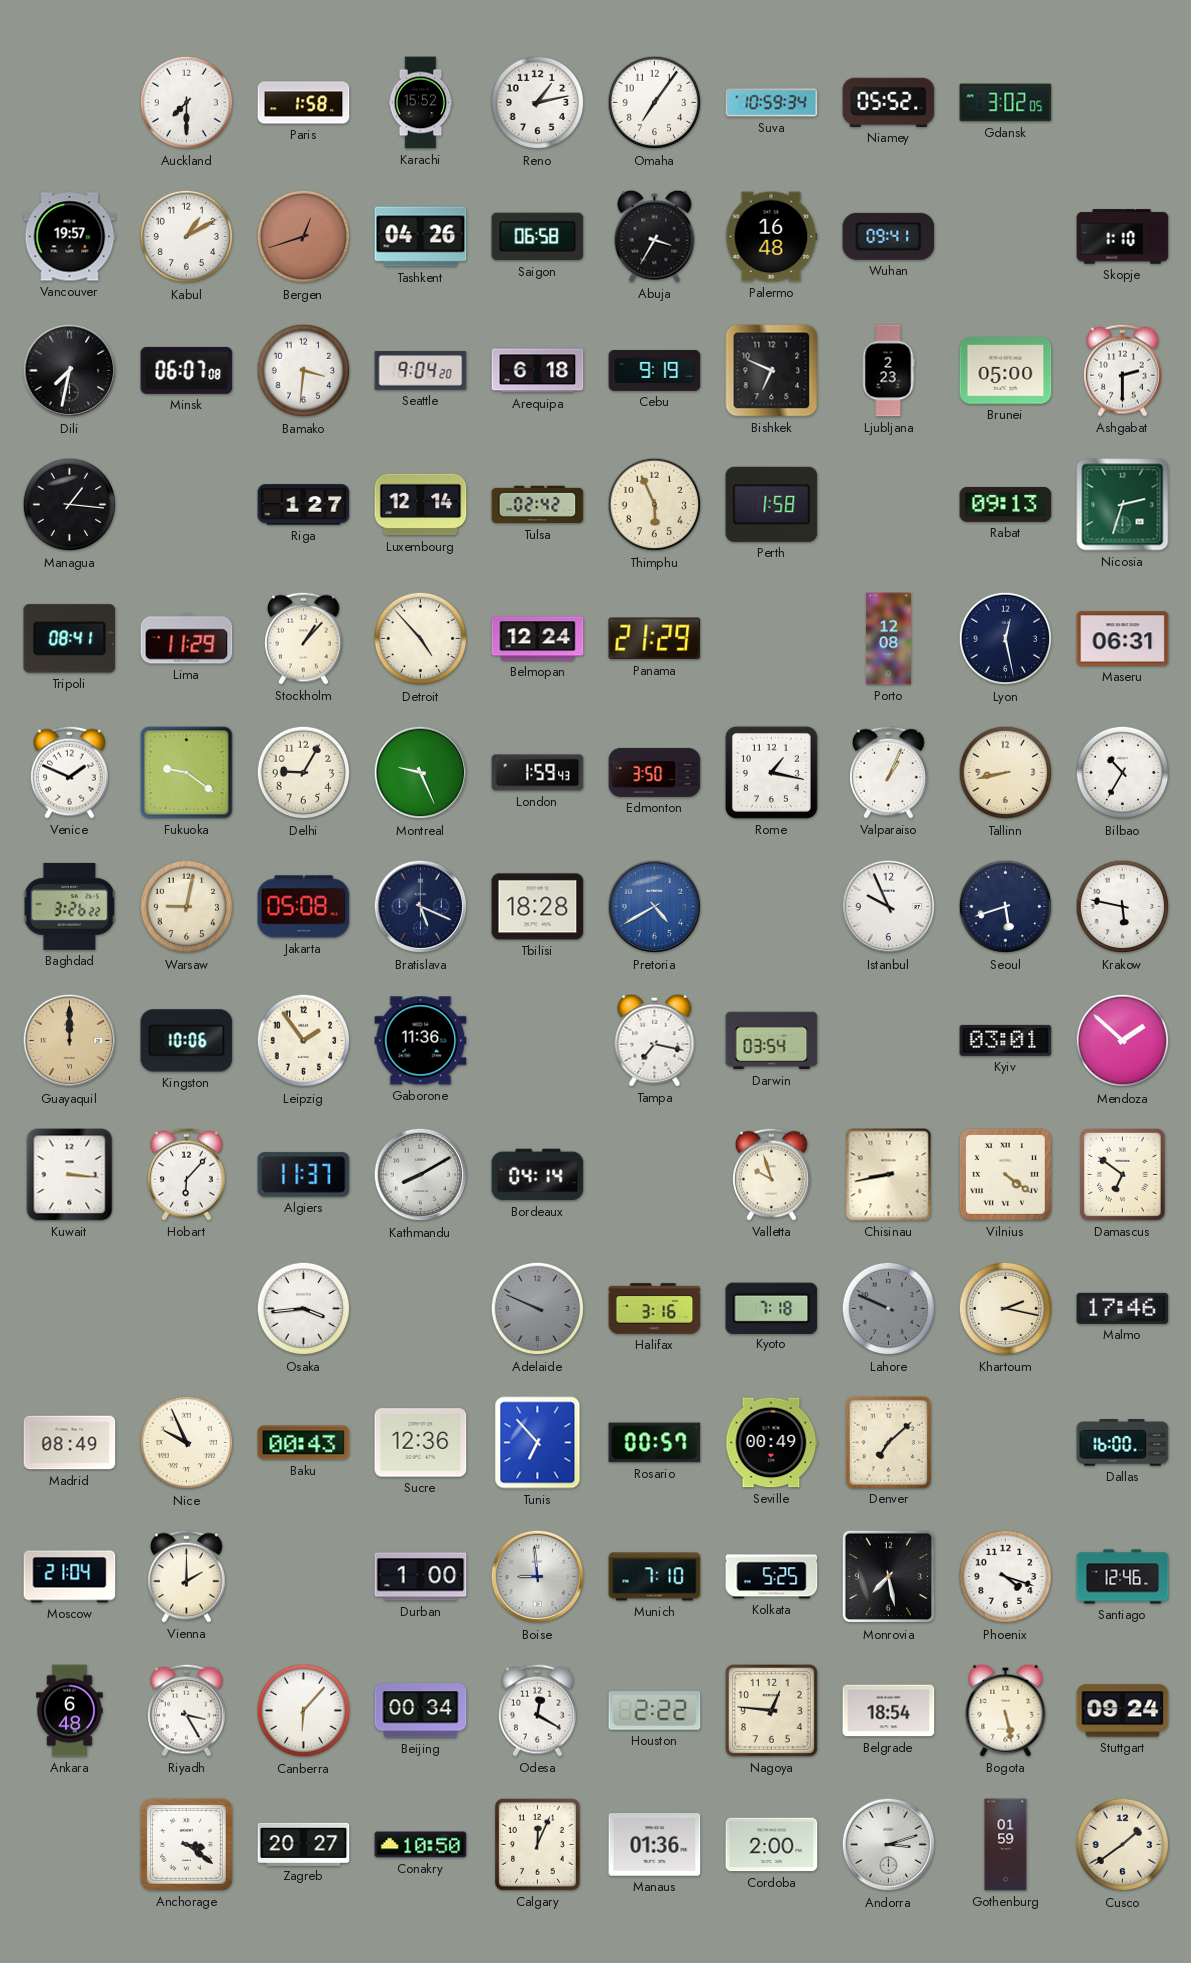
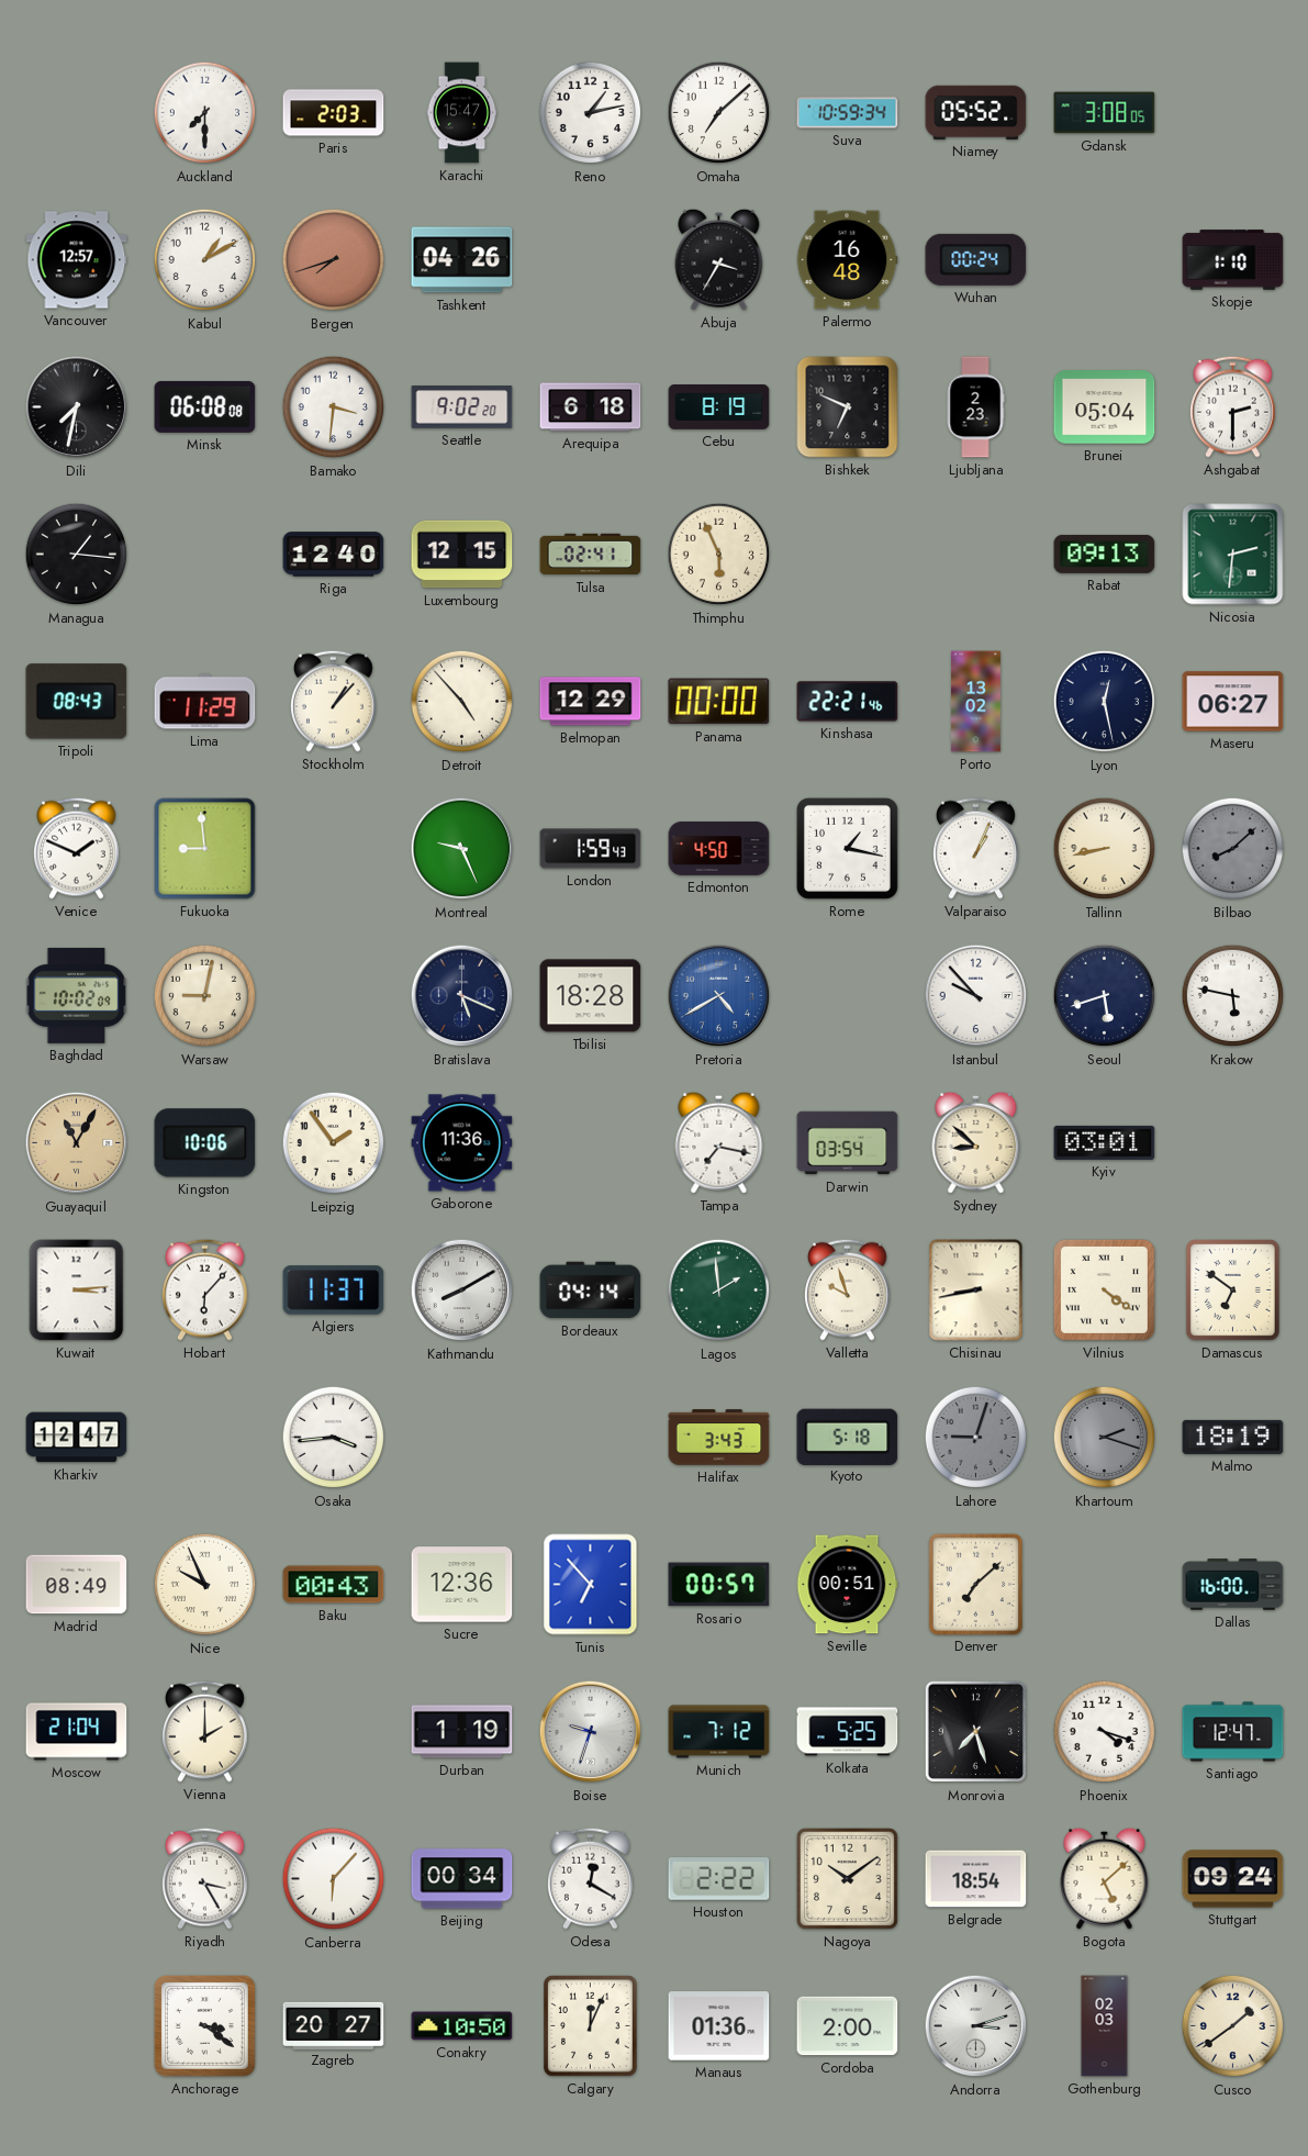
Paris: 1:58 -> 2:03 (334, 113)
Karachi: 15:52 -> 15:47 (462, 113)
Omaha: 7:06 -> 7:08 (719, 113)
Gdansk: 3:02 -> 3:08 (1105, 113)
Vancouver: 19:57 -> 12:57 (77, 260)
Bergen: 12:42 -> 7:42 (334, 260)
Saigon: 06:58 -> none (538, 237)
Wuhan: 09:41 -> 00:24 (976, 259)
Minsk: 06:07 -> 06:08 (205, 406)
Seattle: 9:04 -> 9:02 (462, 407)
Cebu: 9:19 -> 8:19 (719, 407)
Brunei: 05:00 -> 05:04 (1105, 407)
Riga: 1:27 -> 12:40 (334, 555)
Luxembourg: 12:14 -> 12:15 (462, 555)
Tulsa: 02:42 -> 02:41 (591, 555)
Perth: 1:58 -> none (772, 504)
Nicosia: 2:33 -> 2:31 (1233, 555)
Tripoli: 08:41 -> 08:43 (77, 702)
Belmopan: 12:24 -> 12:29 (591, 702)
Panama: 21:29 -> 00:00 (719, 702)
Kinshasa: none -> 22:21 (848, 702)
Porto: 12:08 -> 13:02 (975, 702)
Maseru: 06:31 -> 06:27 (1233, 702)
Fukuoka: 9:21 -> 8:59 (205, 849)
Delhi: 9:05 -> none (304, 773)
Edmonton: 3:50 -> 4:50 (719, 848)
Bilbao: 10:35 -> 8:08 (1233, 849)
Bilbao dial: white -> grey (1233, 849)
Baghdad: 3:26 -> 10:02 (77, 995)
Jakarta: 05:08 -> none (304, 907)
Istanbul: 9:56 -> 9:53 (976, 996)
Guayaquil: 12:00 -> 11:05 (77, 1143)
Sydney: none -> 8:52 (976, 1142)
Mendoza: 1:52 -> none (1123, 1041)
Kuwait: 3:16 -> 3:14 (77, 1291)
Lagos: none -> 1:59 (719, 1291)
Kharkiv: none -> 12:47 (77, 1438)
Adelaide: 9:49 -> none (538, 1309)
Halifax: 3:16 -> 3:43 (719, 1438)
Kyoto: 7:18 -> 5:18 (848, 1437)
Lahore: 9:49 -> 9:03 (976, 1438)
Khartoum: 2:17 -> 2:18 (1105, 1438)
Khartoum dial: cream -> grey (1105, 1438)
Malmo: 17:46 -> 18:19 (1233, 1437)
Seville: 00:49 -> 00:51 (847, 1585)
Durban: 1:00 -> 1:19 (462, 1732)
Boise: 8:59 -> 9:33 (591, 1732)
Munich: 7:10 -> 7:12 (719, 1732)
Monrovia: 7:28 -> 7:27 (976, 1732)
Santiago: 12:46 -> 12:47 (1233, 1732)
Ankara: 6:48 -> none (70, 1711)
Nagoya: 12:46 -> 10:09 (847, 1878)
Bogota: 5:28 -> 5:08 (1105, 1878)
Gothenburg: 01:59 -> 02:03 (1105, 2026)
